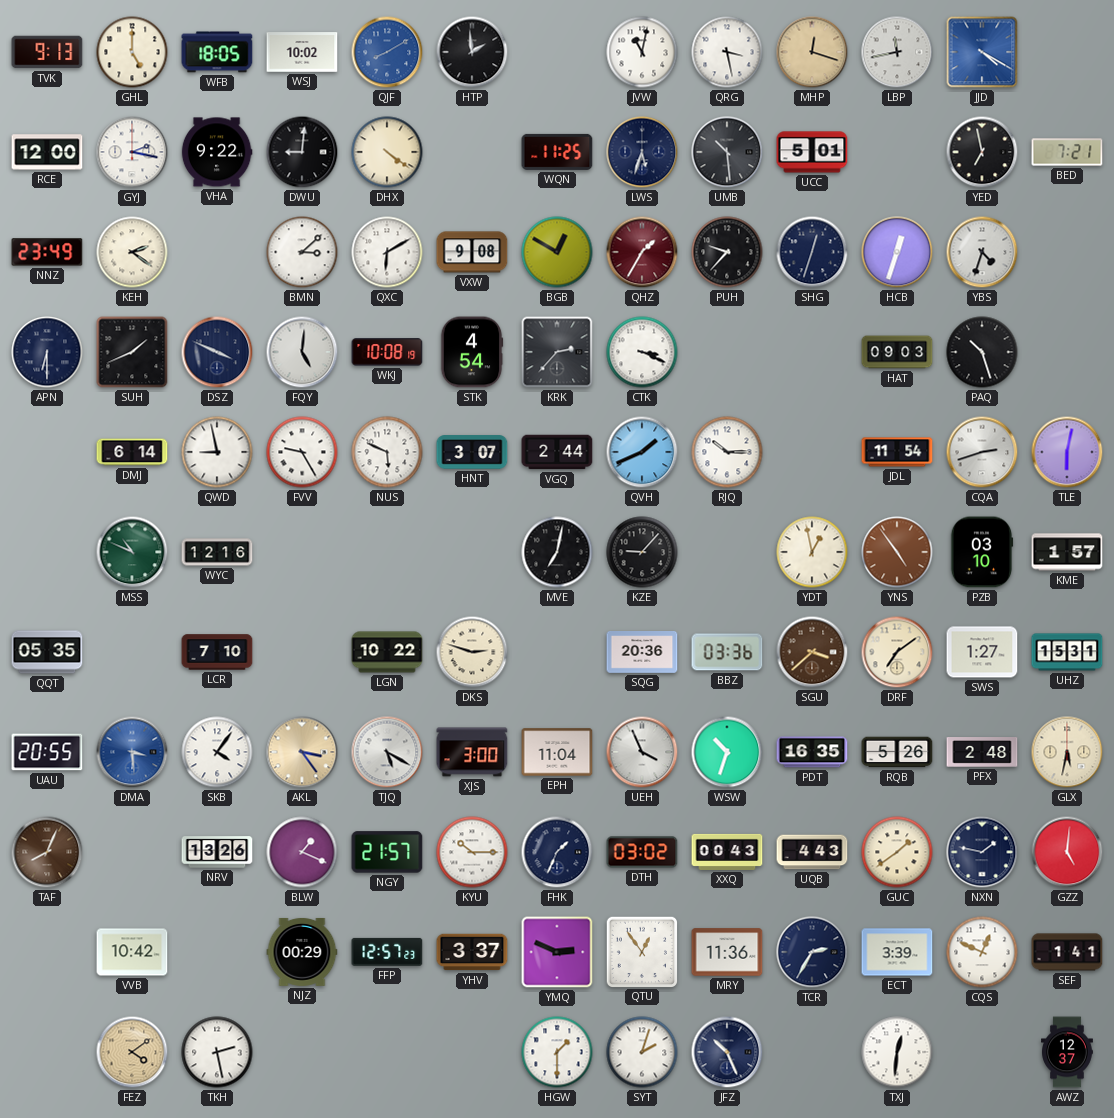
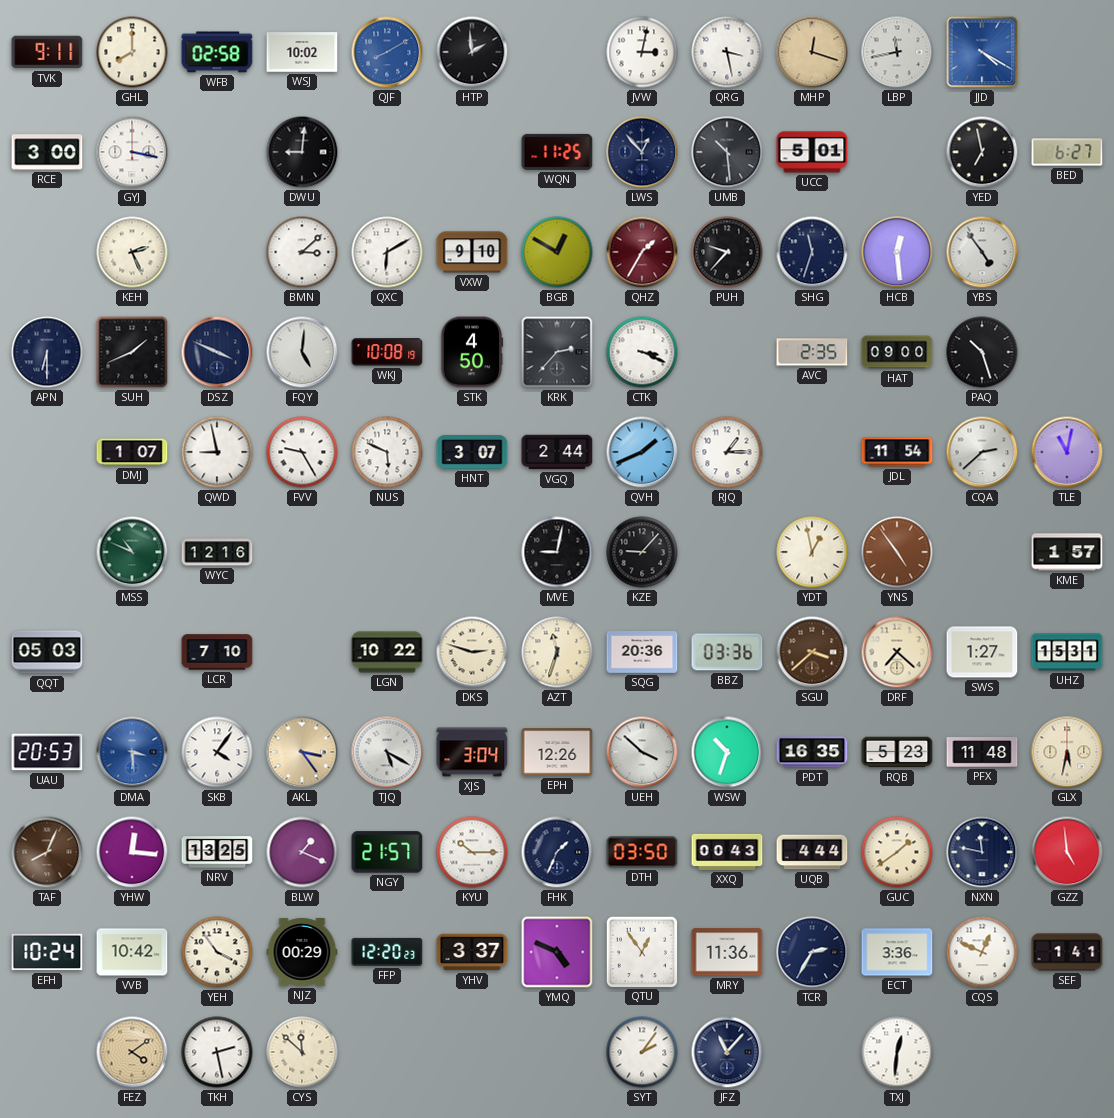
TVK: 9:13 -> 9:11 (47, 52)
GHL: 5:00 -> 8:00 (132, 52)
WFB: 18:05 -> 02:58 (217, 52)
JVW: 11:02 -> 3:02 (642, 52)
RCE: 12:00 -> 3:00 (47, 152)
GYJ: 2:17 -> 3:17 (132, 152)
VHA: 9:22 -> none (217, 152)
DHX: 4:21 -> none (387, 152)
LWS: 5:33 -> 12:53 (642, 152)
BED: 7:21 -> 6:27 (1067, 152)
NNZ: 23:49 -> none (47, 252)
KEH: 2:21 -> 2:26 (132, 252)
VXW: 9:08 -> 9:10 (472, 252)
SHG: 12:33 -> 11:33 (812, 252)
HCB: 12:33 -> 12:29 (897, 252)
YBS: 4:33 -> 4:54 (982, 252)
STK: 4:54 -> 4:50 (472, 352)
AVC: none -> 2:35 (812, 352)
HAT: 09:03 -> 09:00 (897, 352)
DMJ: 6:14 -> 1:07 (132, 452)
RJQ: 10:15 -> 1:15 (727, 452)
CQA: 2:42 -> 2:38 (982, 452)
TLE: 6:02 -> 11:02 (1067, 452)
MVE: 7:02 -> 9:02 (557, 552)
PZB: 03:10 -> none (982, 552)
QQT: 05:35 -> 05:03 (47, 652)
AZT: none -> 11:33 (557, 652)
DRF: 7:09 -> 7:22 (897, 652)
UAU: 20:55 -> 20:53 (47, 752)
XJS: 3:00 -> 3:04 (472, 752)
EPH: 11:04 -> 12:26 (557, 752)
UEH: 3:56 -> 3:52 (642, 752)
RQB: 5:26 -> 5:23 (897, 752)
PFX: 2:48 -> 11:48 (982, 752)
YHW: none -> 12:16 (132, 852)
NRV: 13:26 -> 13:25 (217, 852)
DTH: 03:02 -> 03:50 (642, 852)
UQB: 4:43 -> 4:44 (812, 852)
NXN: 1:47 -> 11:47 (982, 852)
GZZ: 5:01 -> 4:59 (1067, 852)
EFH: none -> 10:24 (47, 952)
YEH: none -> 3:54 (217, 952)
FFP: 12:57 -> 12:20 (387, 952)
YMQ: 2:49 -> 4:49 (557, 952)
ECT: 3:39 -> 3:36 (897, 952)
CYS: none -> 11:52 (302, 1052)
HGW: 1:30 -> none (557, 1052)
SYT: 2:03 -> 2:06 (642, 1052)
JFZ: 10:26 -> 11:07 (727, 1052)
AWZ: 12:37 -> none (1068, 1052)
